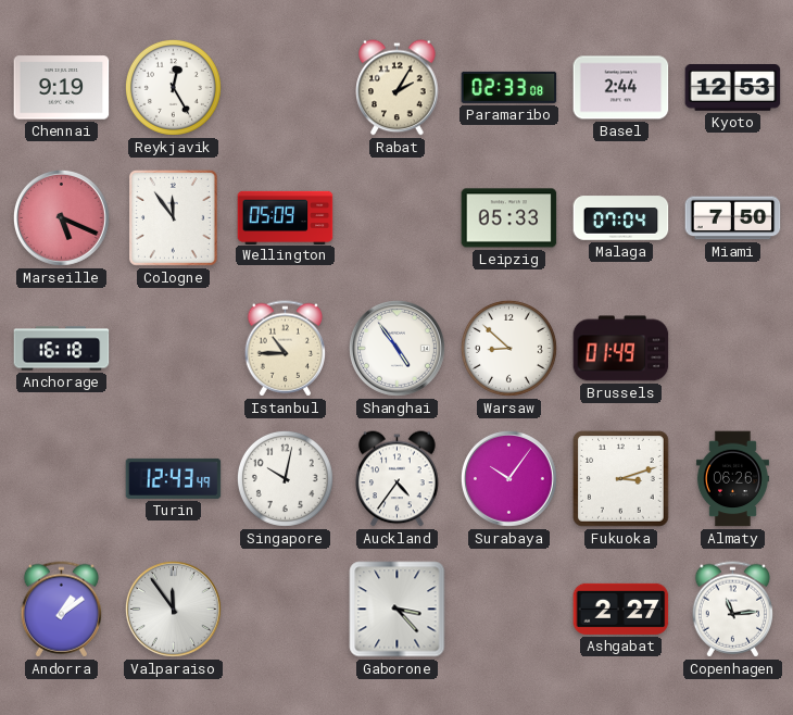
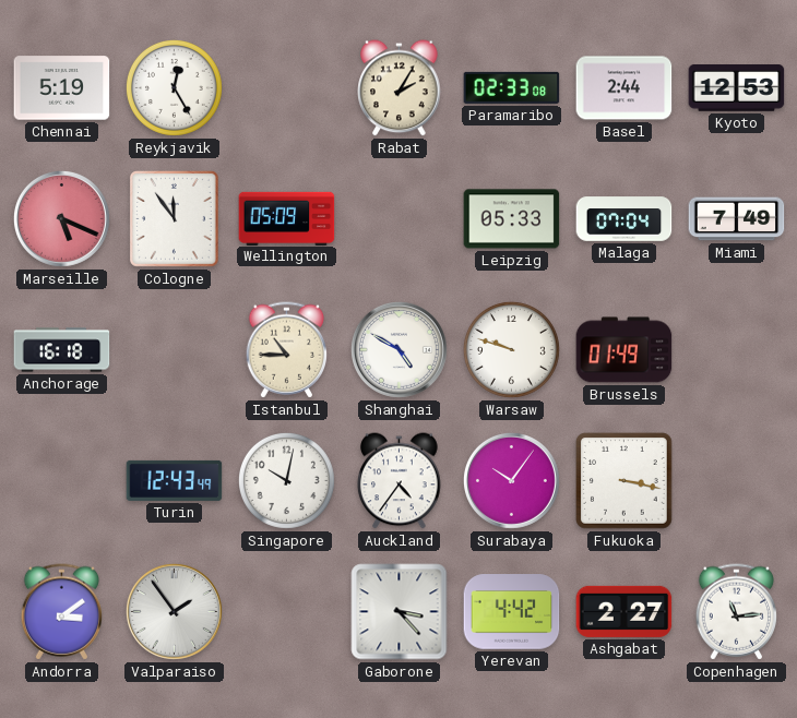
Chennai: 9:19 -> 5:19 (62, 88)
Miami: 7:50 -> 7:49 (737, 219)
Shanghai: 4:54 -> 4:50 (398, 349)
Warsaw: 8:52 -> 9:48 (511, 349)
Fukuoka: 3:12 -> 3:17 (624, 481)
Almaty: 06:26 -> none (732, 479)
Andorra: 1:09 -> 3:09 (62, 612)
Valparaiso: 11:54 -> 1:54 (174, 611)
Yerevan: none -> 4:42 (512, 612)
